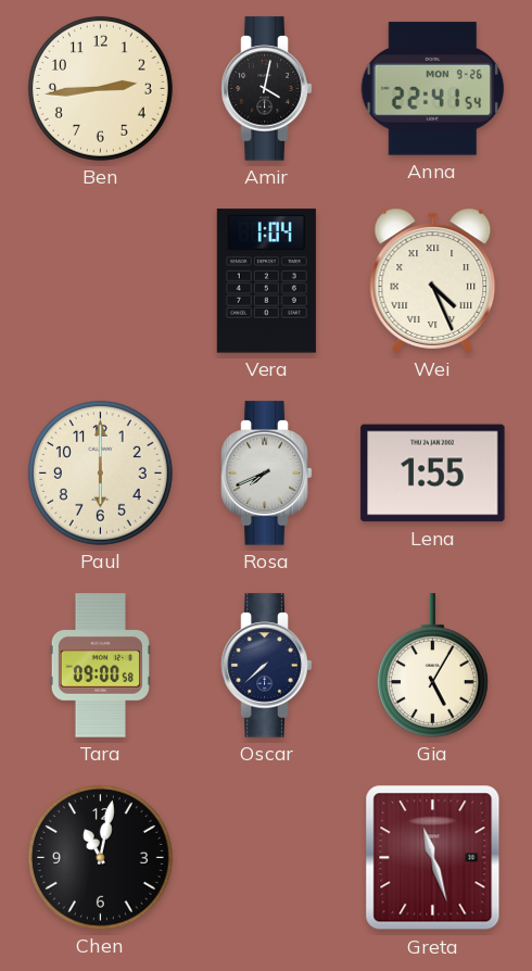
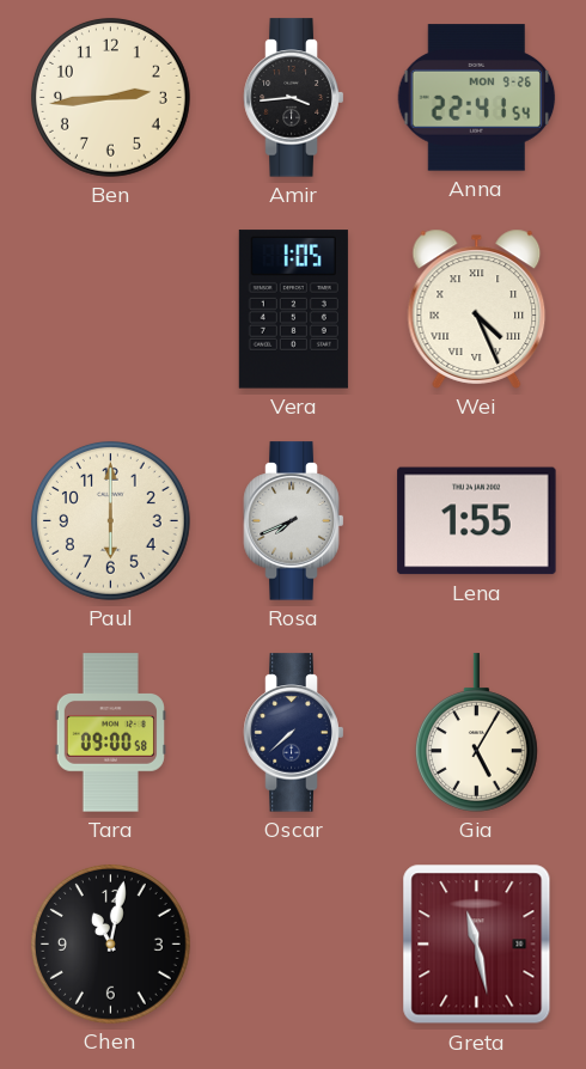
Amir: 4:02 -> 3:44 (294, 98)
Vera: 1:04 -> 1:05 (293, 310)
Greta: 11:27 -> 11:28 (477, 945)
